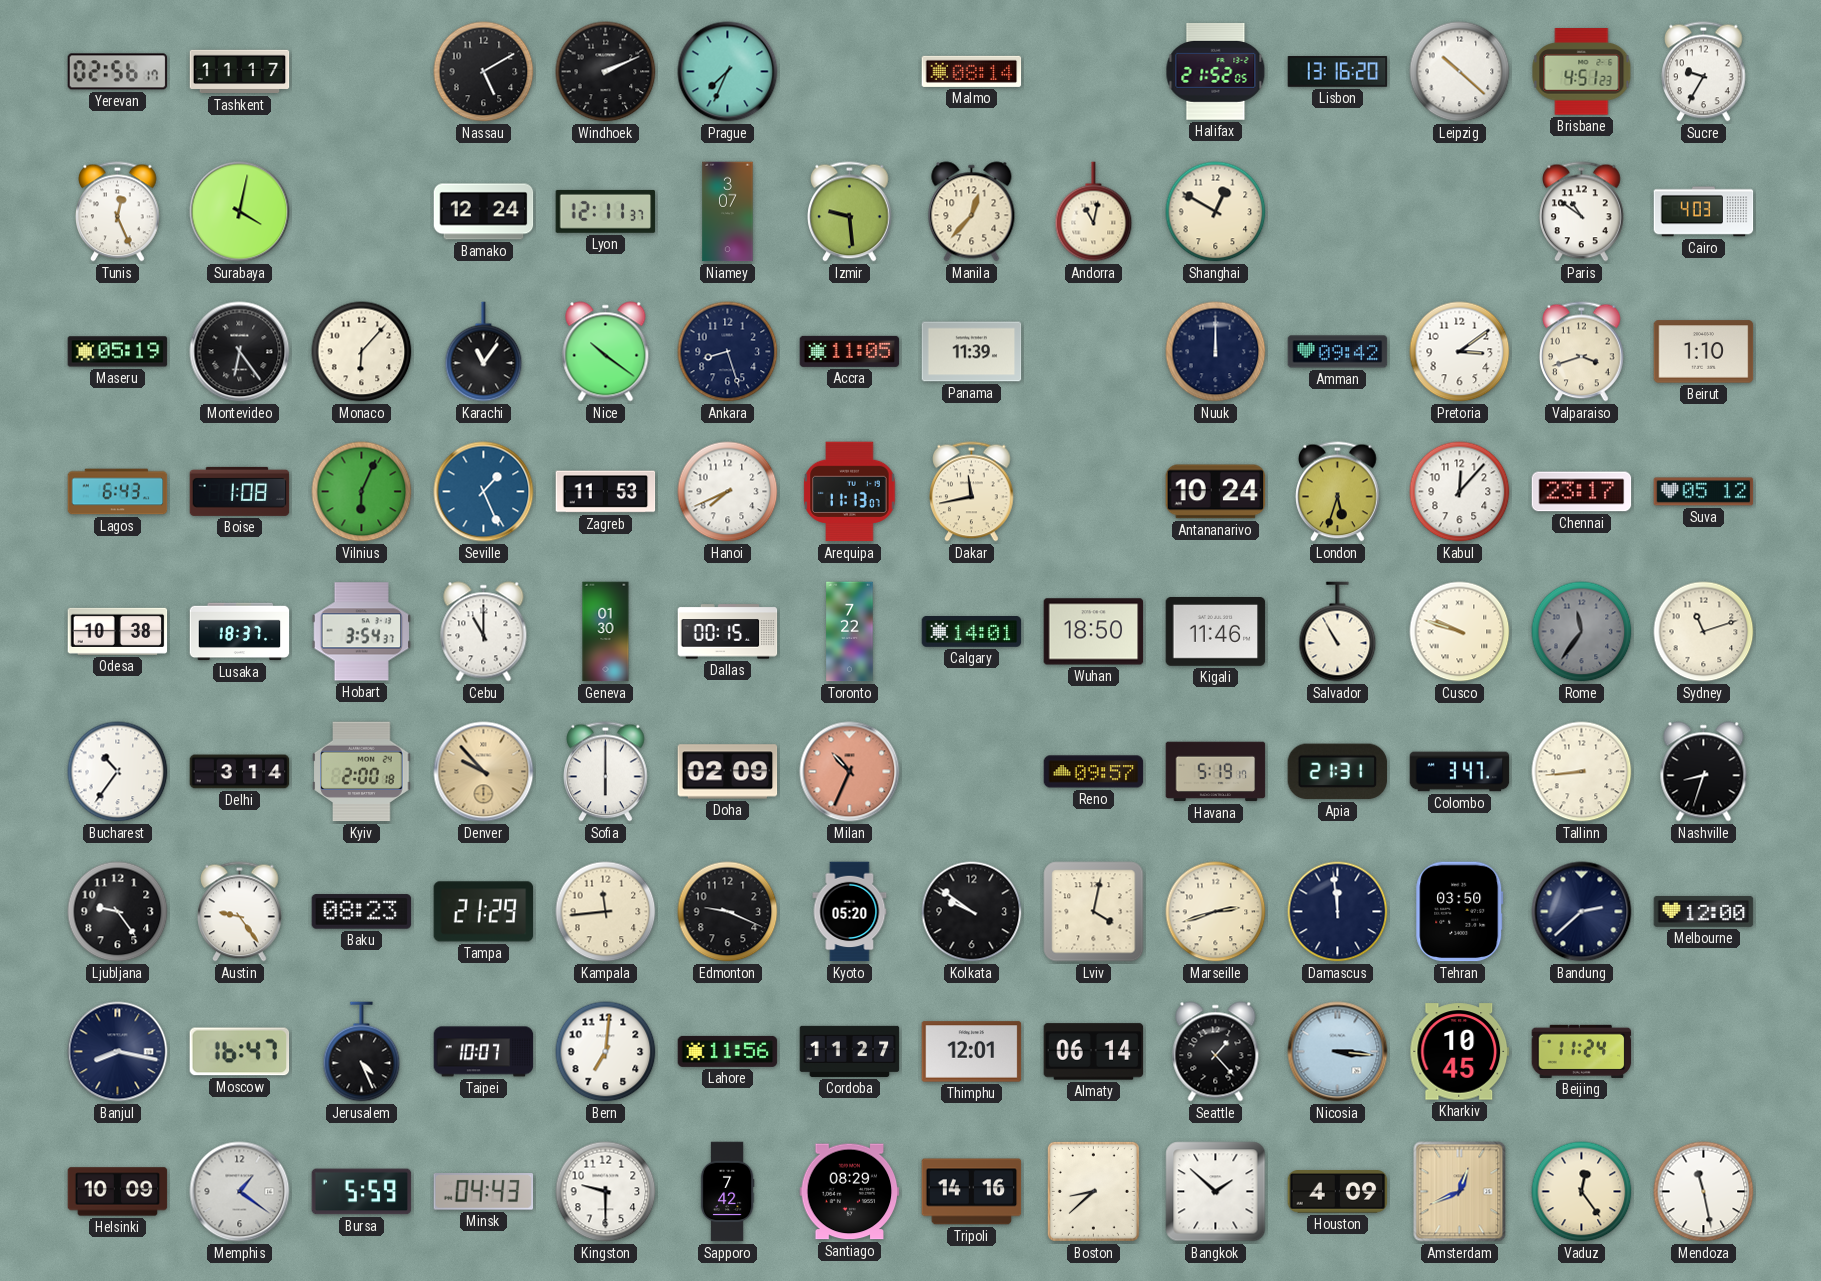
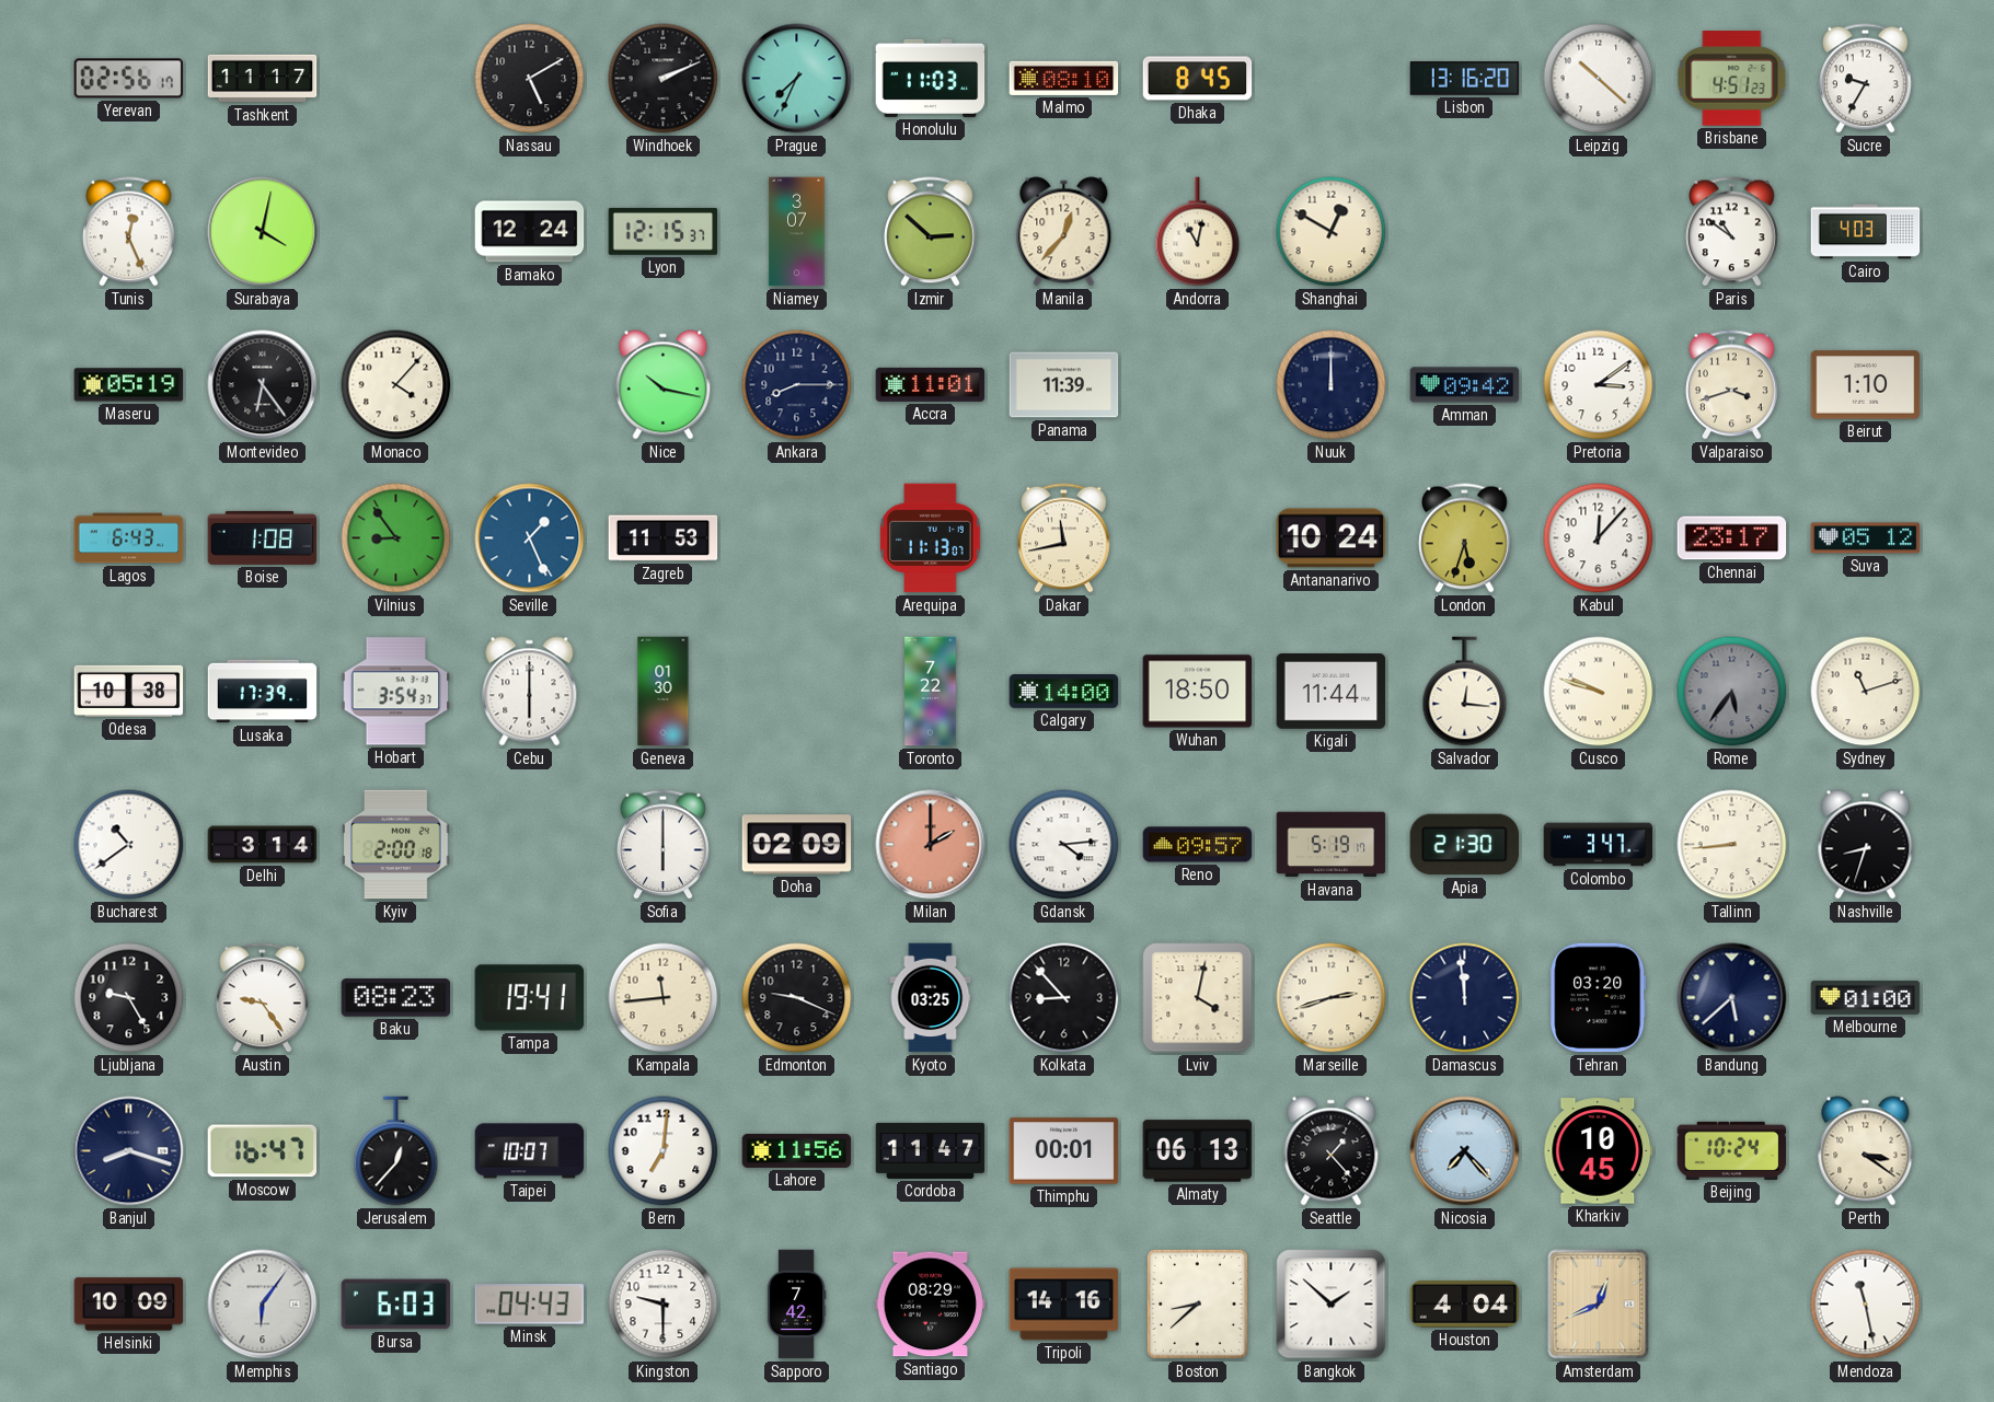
Honolulu: none -> 11:03 (931, 78)
Malmo: 08:14 -> 08:10 (1064, 78)
Dhaka: none -> 8:45 (1198, 79)
Halifax: 21:52 -> none (1216, 71)
Lyon: 12:11 -> 12:15 (664, 231)
Izmir: 9:29 -> 2:52 (931, 232)
Monaco: 6:07 -> 4:07 (396, 385)
Karachi: 11:06 -> none (484, 352)
Nice: 10:21 -> 10:17 (664, 385)
Ankara: 8:27 -> 8:15 (797, 385)
Accra: 11:05 -> 11:01 (931, 384)
Vilnius: 6:04 -> 8:54 (396, 538)
Hanoi: 7:41 -> none (728, 492)
Lusaka: 18:37 -> 17:39 (263, 692)
Cebu: 11:00 -> 6:00 (530, 692)
Dallas: 00:15 -> none (728, 632)
Calgary: 14:01 -> 14:00 (1064, 692)
Kigali: 11:46 -> 11:44 (1332, 692)
Salvador: 10:55 -> 12:16 (1465, 692)
Rome: 11:36 -> 5:36 (1732, 692)
Bucharest: 10:36 -> 10:39 (129, 845)
Denver: 9:53 -> none (484, 772)
Milan: 10:34 -> 2:00 (931, 845)
Gdansk: none -> 4:14 (1064, 845)
Apia: 21:31 -> 21:30 (1465, 845)
Ljubljana: 9:24 -> 9:25 (129, 998)
Tampa: 21:29 -> 19:41 (530, 998)
Kyoto: 05:20 -> 03:25 (931, 998)
Kolkata: 9:51 -> 8:53 (1064, 998)
Tehran: 03:50 -> 03:20 (1599, 998)
Bandung: 2:38 -> 5:38 (1732, 998)
Melbourne: 12:00 -> 01:00 (1866, 997)
Banjul: 8:17 -> 8:18 (129, 1151)
Jerusalem: 4:26 -> 12:37 (396, 1151)
Cordoba: 11:27 -> 11:47 (931, 1150)
Thimphu: 12:01 -> 00:01 (1064, 1151)
Almaty: 06:14 -> 06:13 (1198, 1151)
Nicosia: 3:16 -> 7:23 (1465, 1151)
Beijing: 11:24 -> 10:24 (1732, 1150)
Perth: none -> 3:21 (1866, 1151)
Memphis: 1:21 -> 6:06 (263, 1305)
Bursa: 5:59 -> 6:03 (396, 1305)
Houston: 4:09 -> 4:04 (1465, 1305)
Vaduz: 12:24 -> none (1582, 1192)
